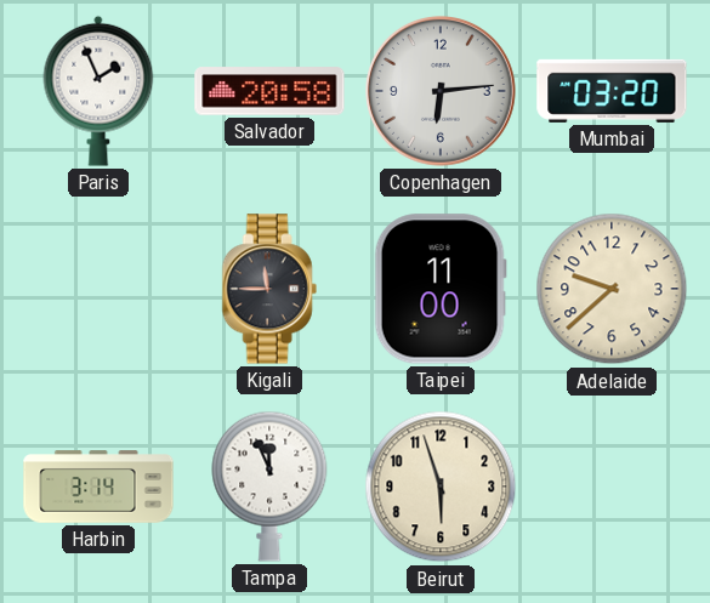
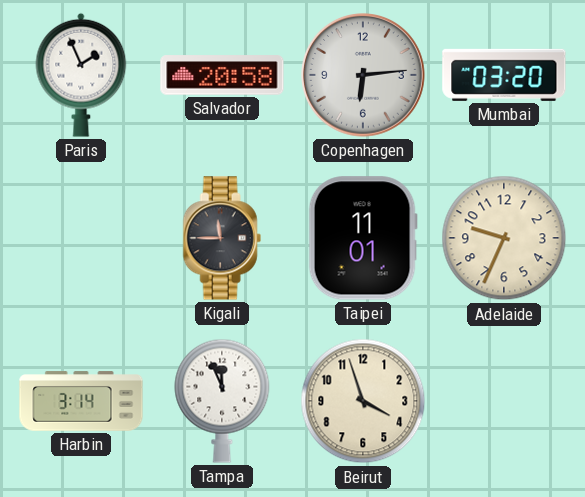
Taipei: 11:00 -> 11:01 (363, 238)
Adelaide: 9:38 -> 9:34 (504, 238)
Beirut: 5:57 -> 3:57 (363, 401)
